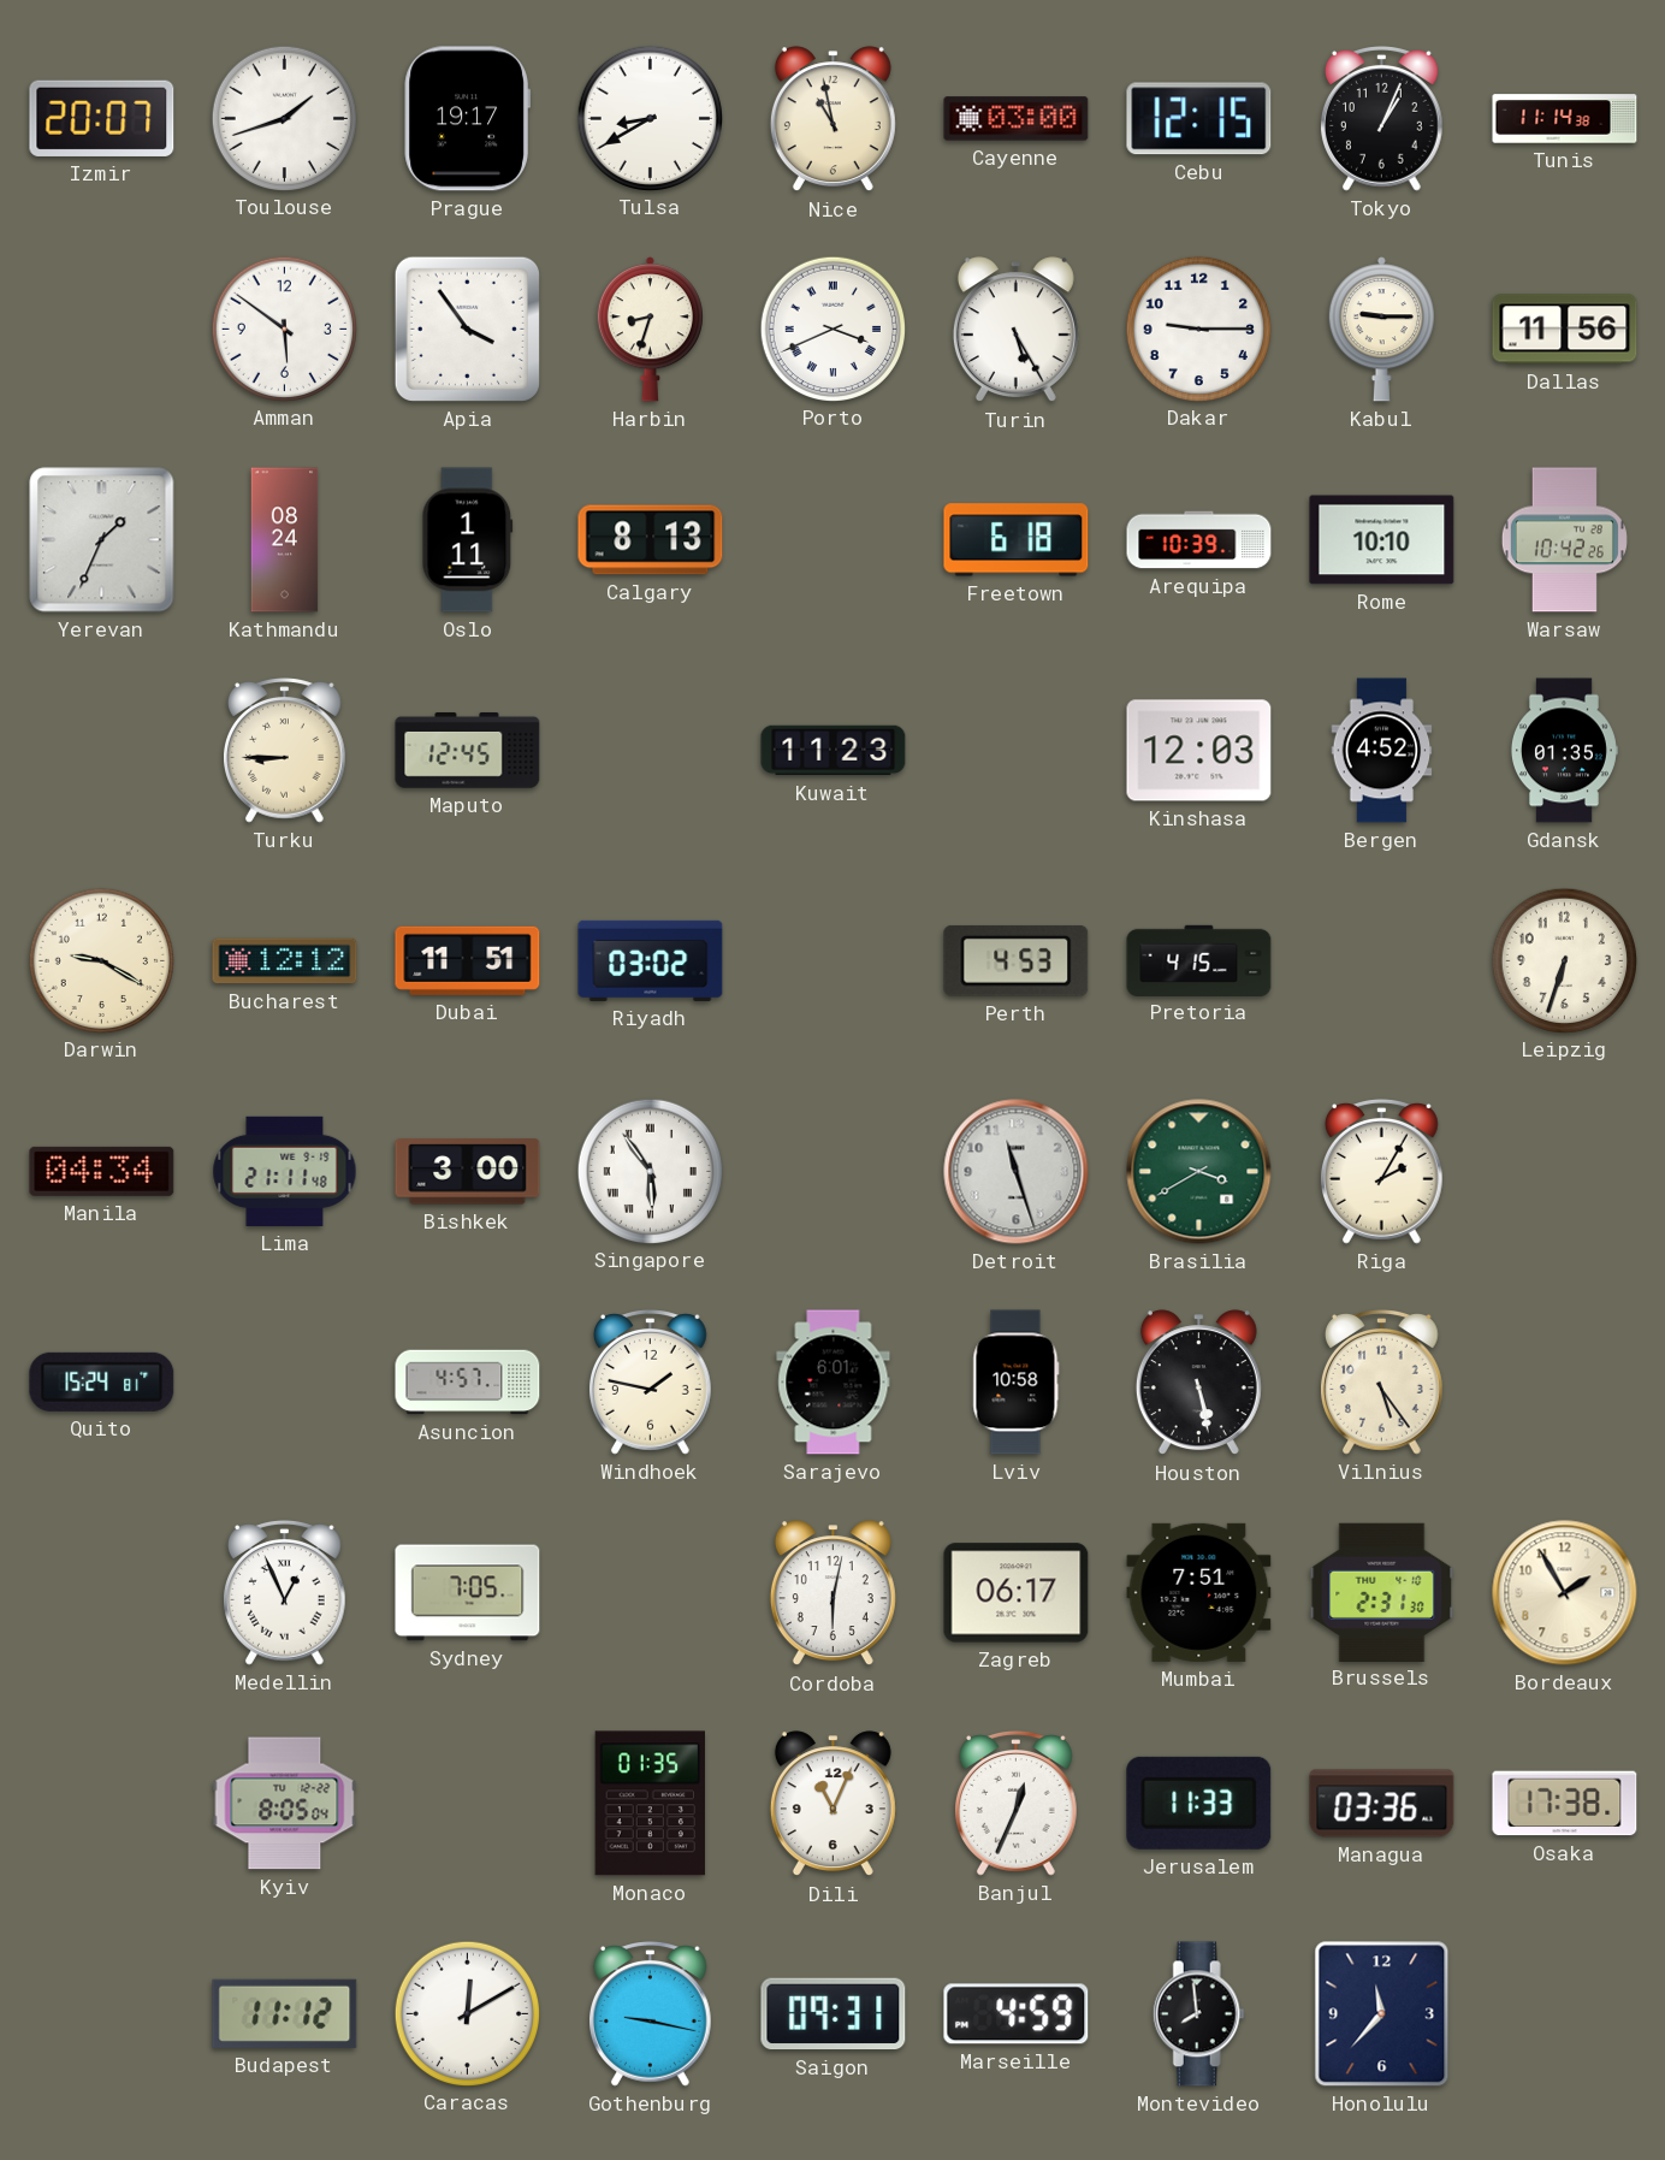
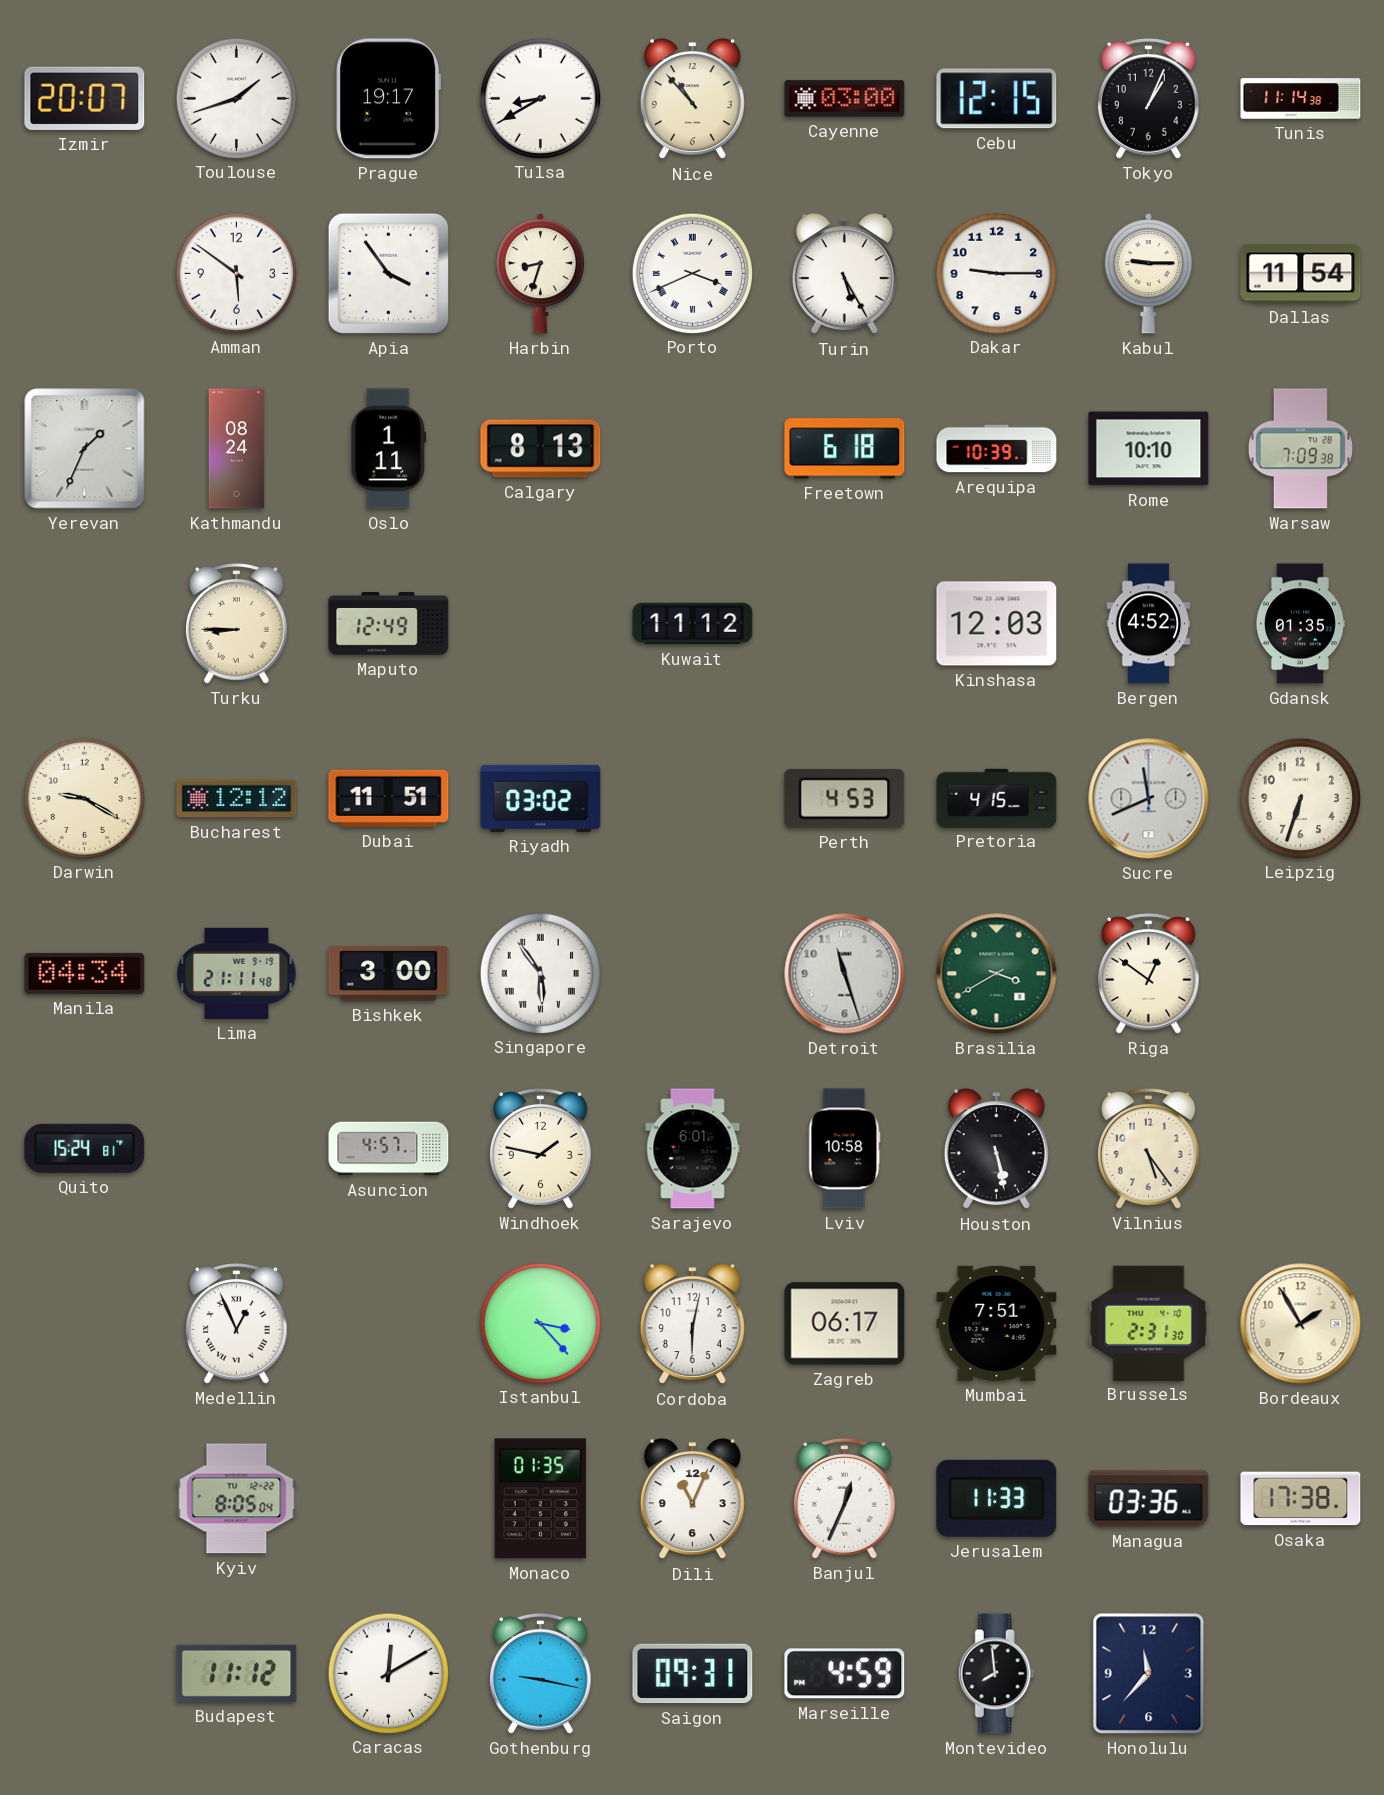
Nice: 10:58 -> 10:53 (692, 99)
Dallas: 11:56 -> 11:54 (1301, 274)
Warsaw: 10:42 -> 7:09 (1300, 449)
Maputo: 12:45 -> 12:49 (389, 623)
Kuwait: 11:23 -> 11:12 (693, 624)
Sucre: none -> 11:41 (1149, 799)
Riga: 2:05 -> 12:51 (1149, 974)
Sydney: 7:05 -> none (468, 1593)
Istanbul: none -> 3:23 (540, 1323)
